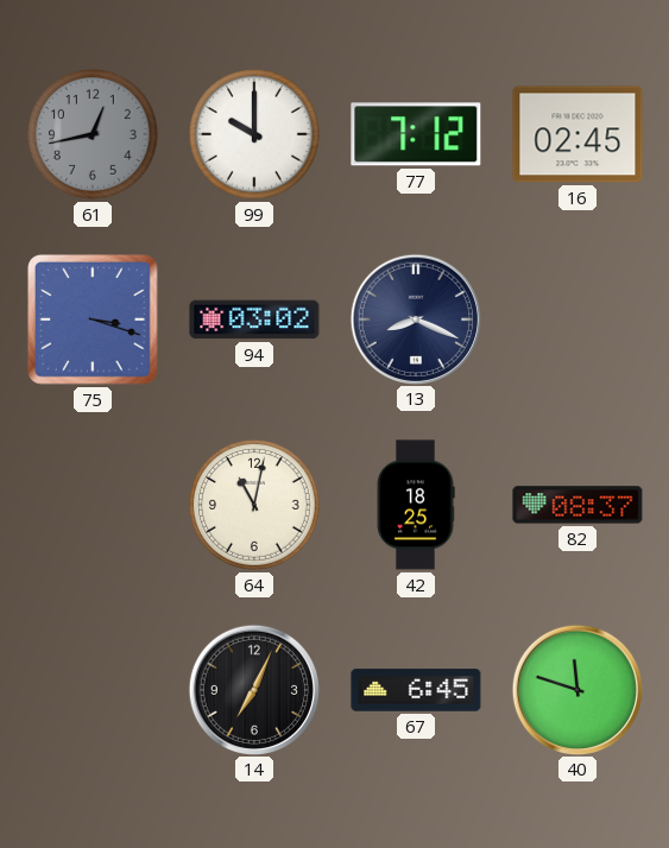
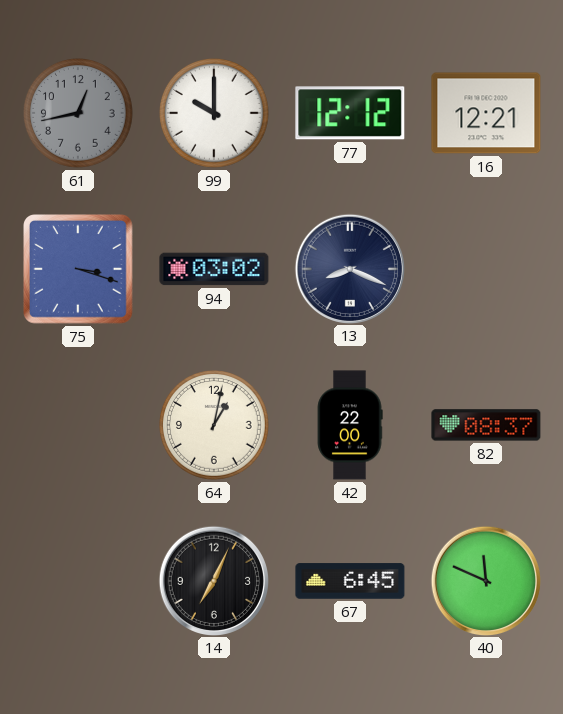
77: 7:12 -> 12:12 (350, 113)
16: 02:45 -> 12:21 (486, 113)
64: 11:02 -> 1:02 (215, 426)
42: 18:25 -> 22:00 (350, 425)
40: 11:48 -> 11:49 (485, 580)
